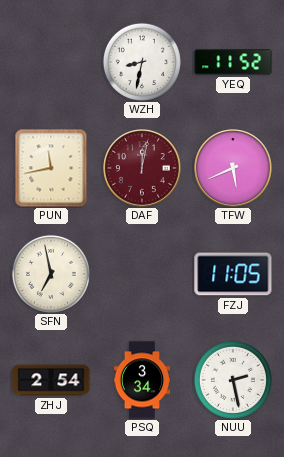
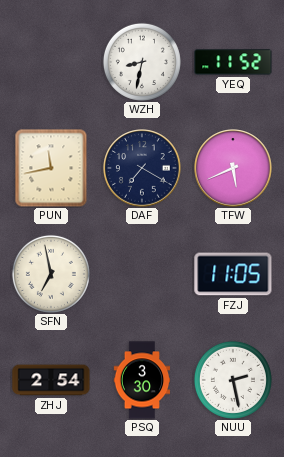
DAF: 12:02 -> 7:20 (142, 168)
DAF dial: burgundy -> navy (142, 168)
PSQ: 3:34 -> 3:30 (142, 380)
